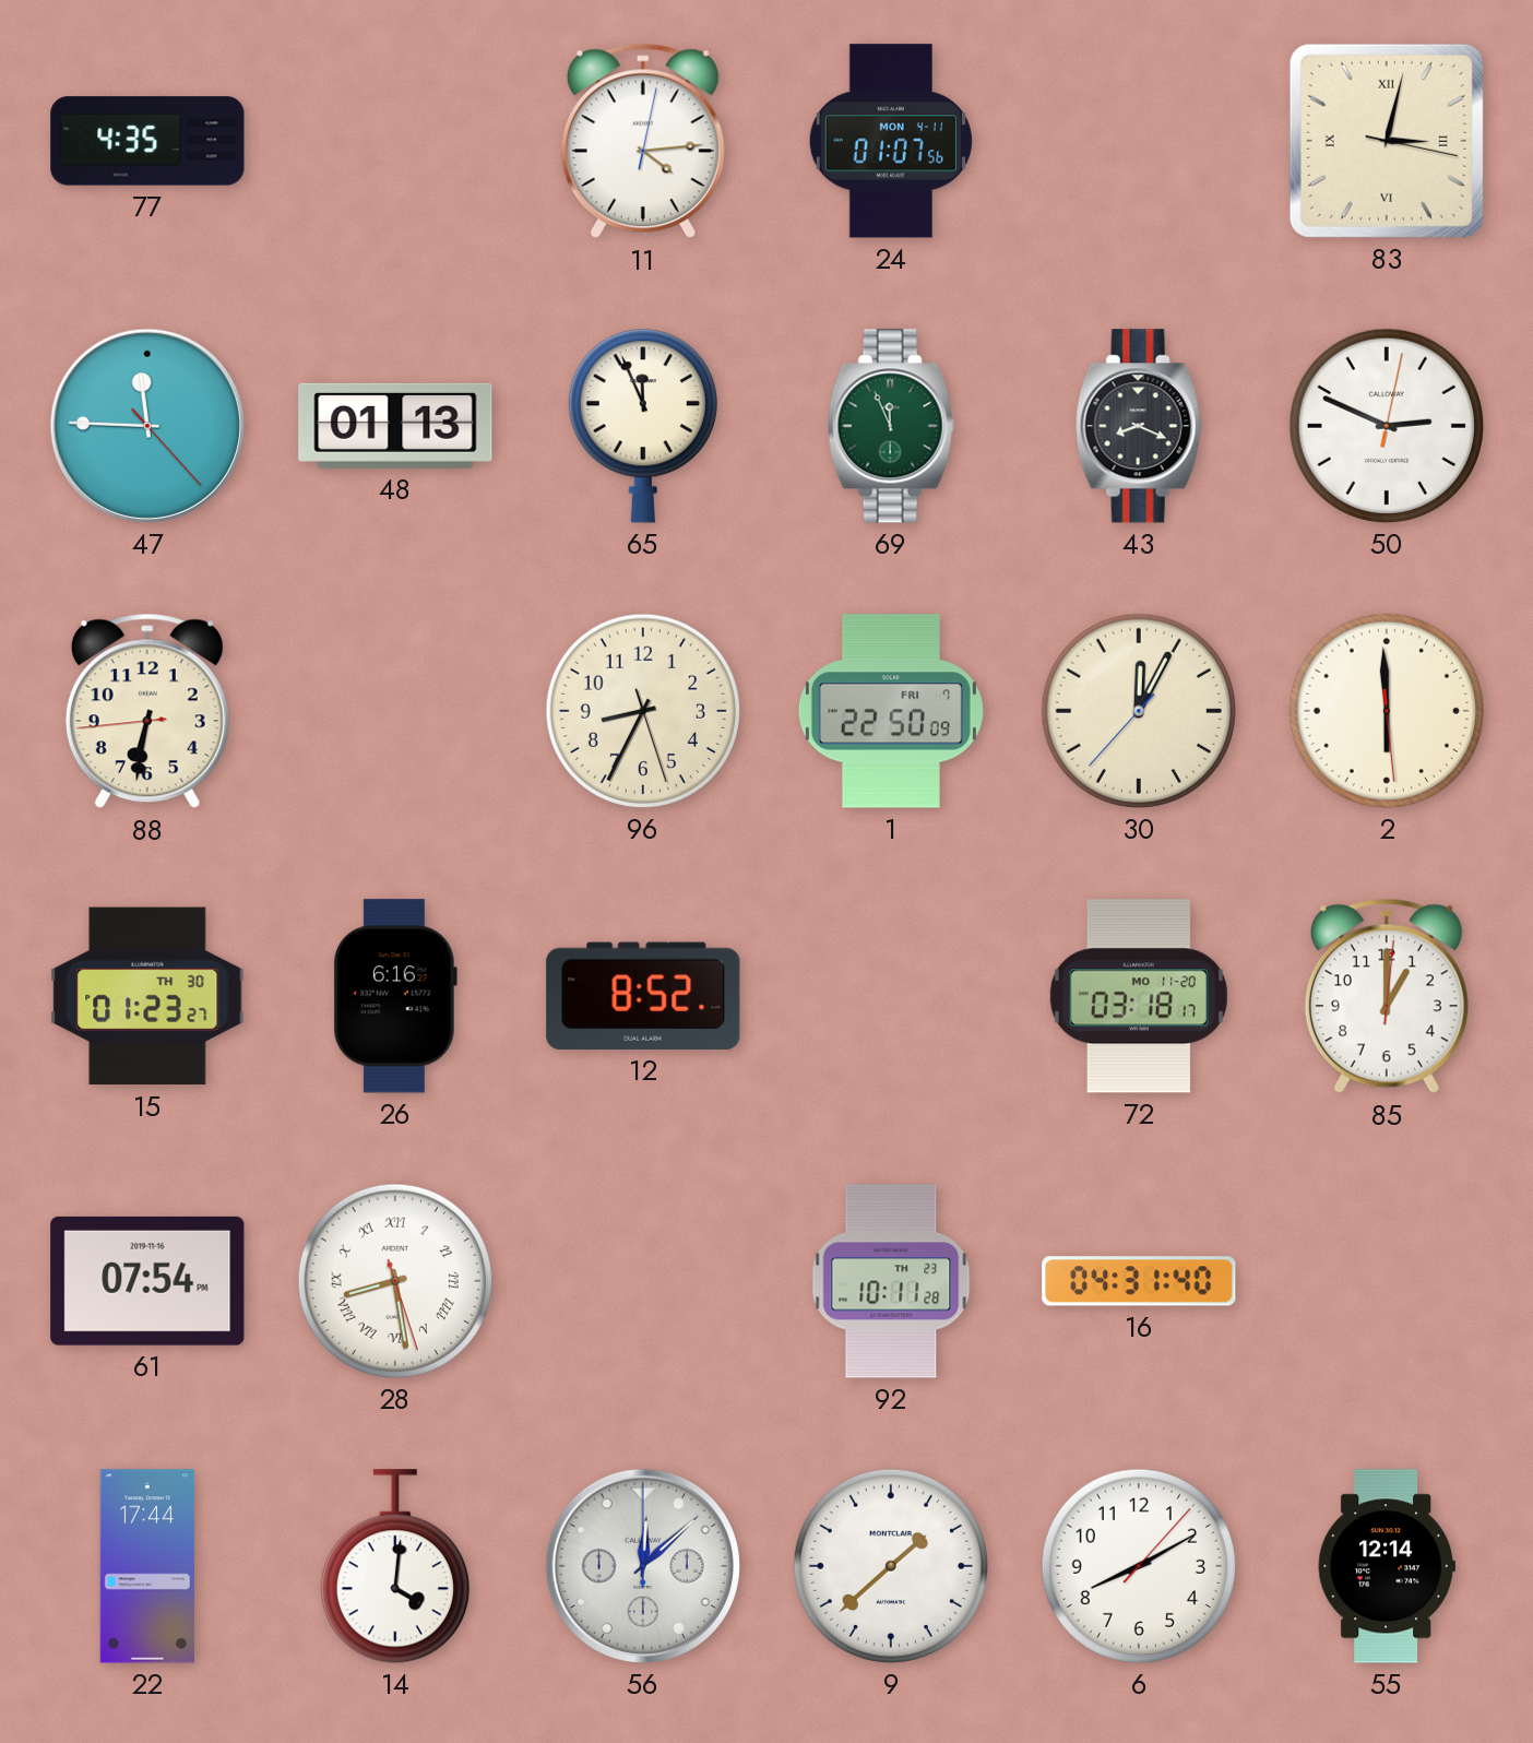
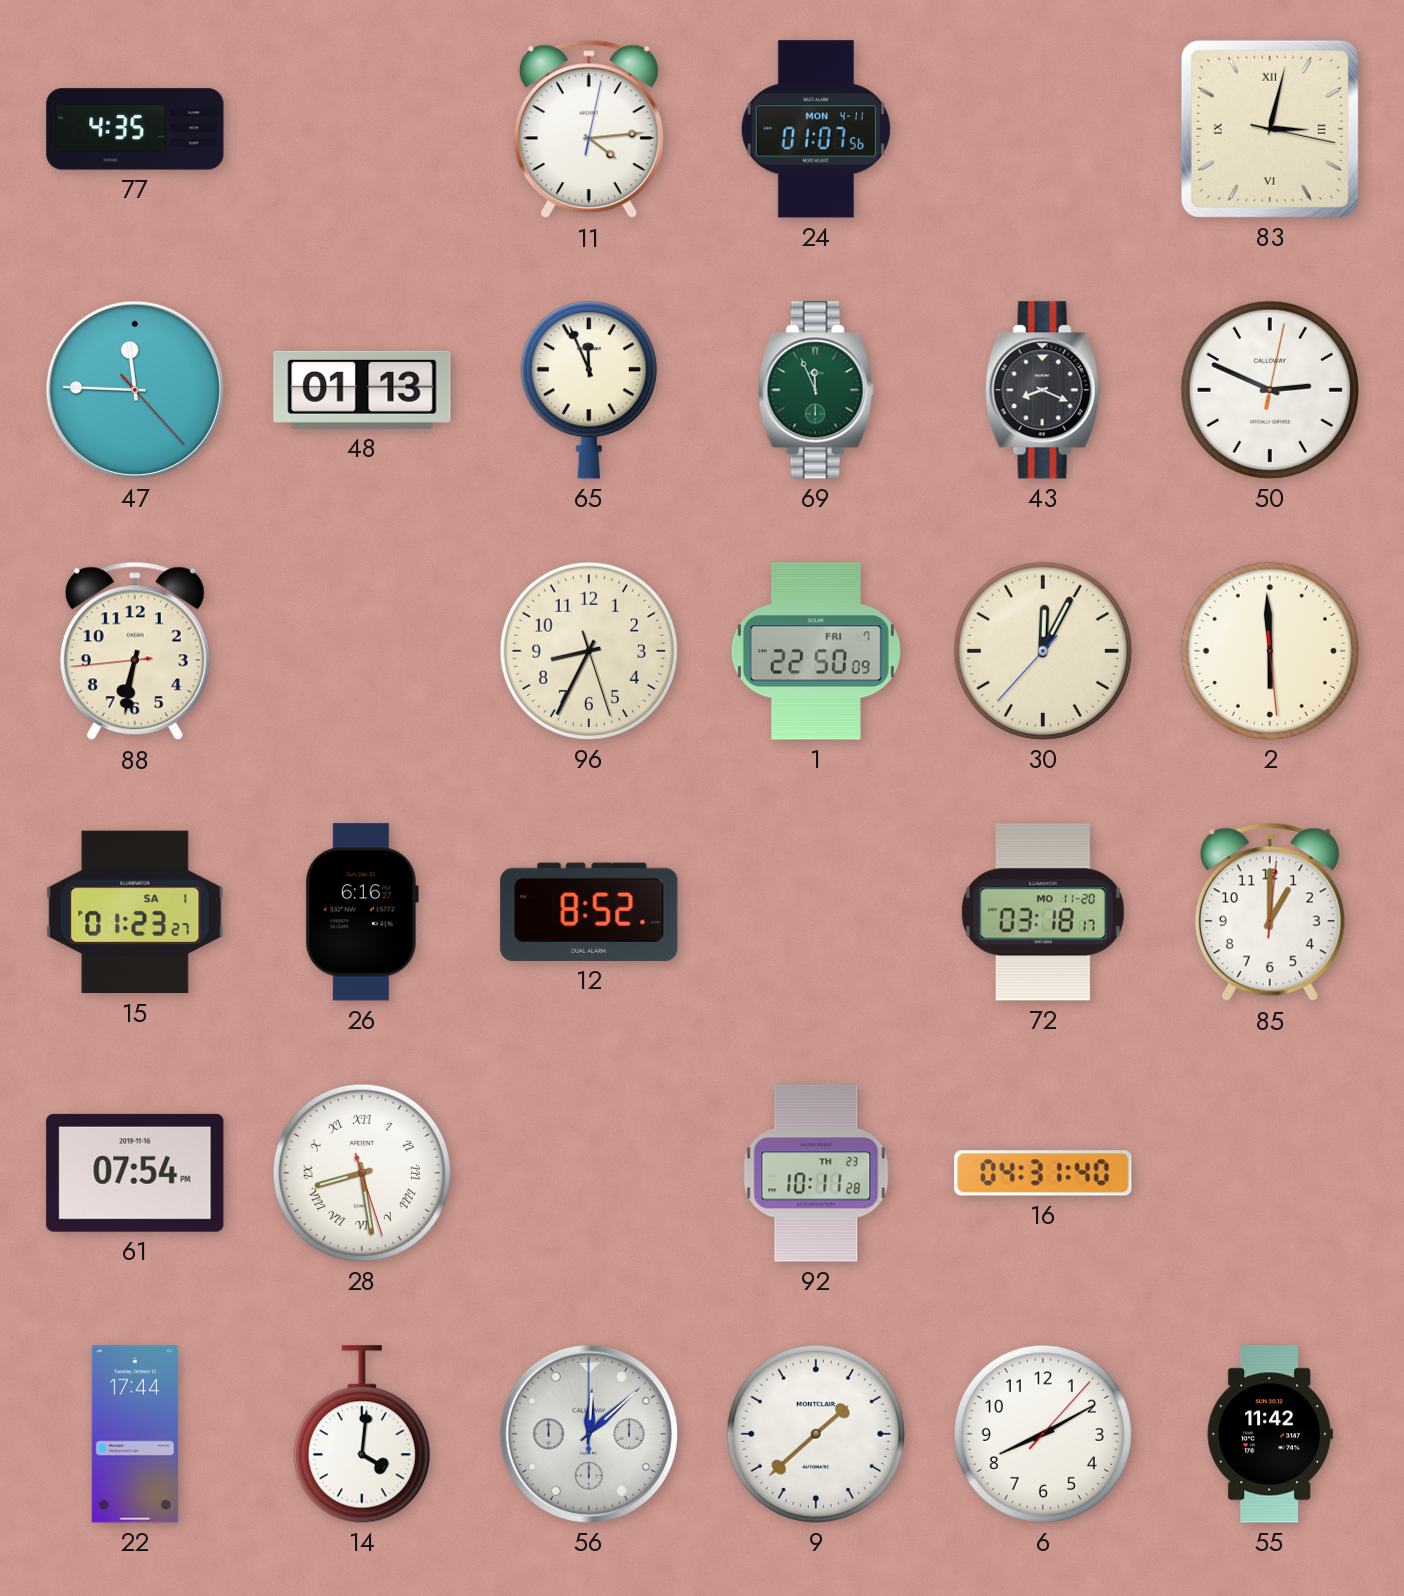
15 date: TH 30 -> SA 1 (135, 912)
55: 12:14 -> 11:42 (1270, 1434)
